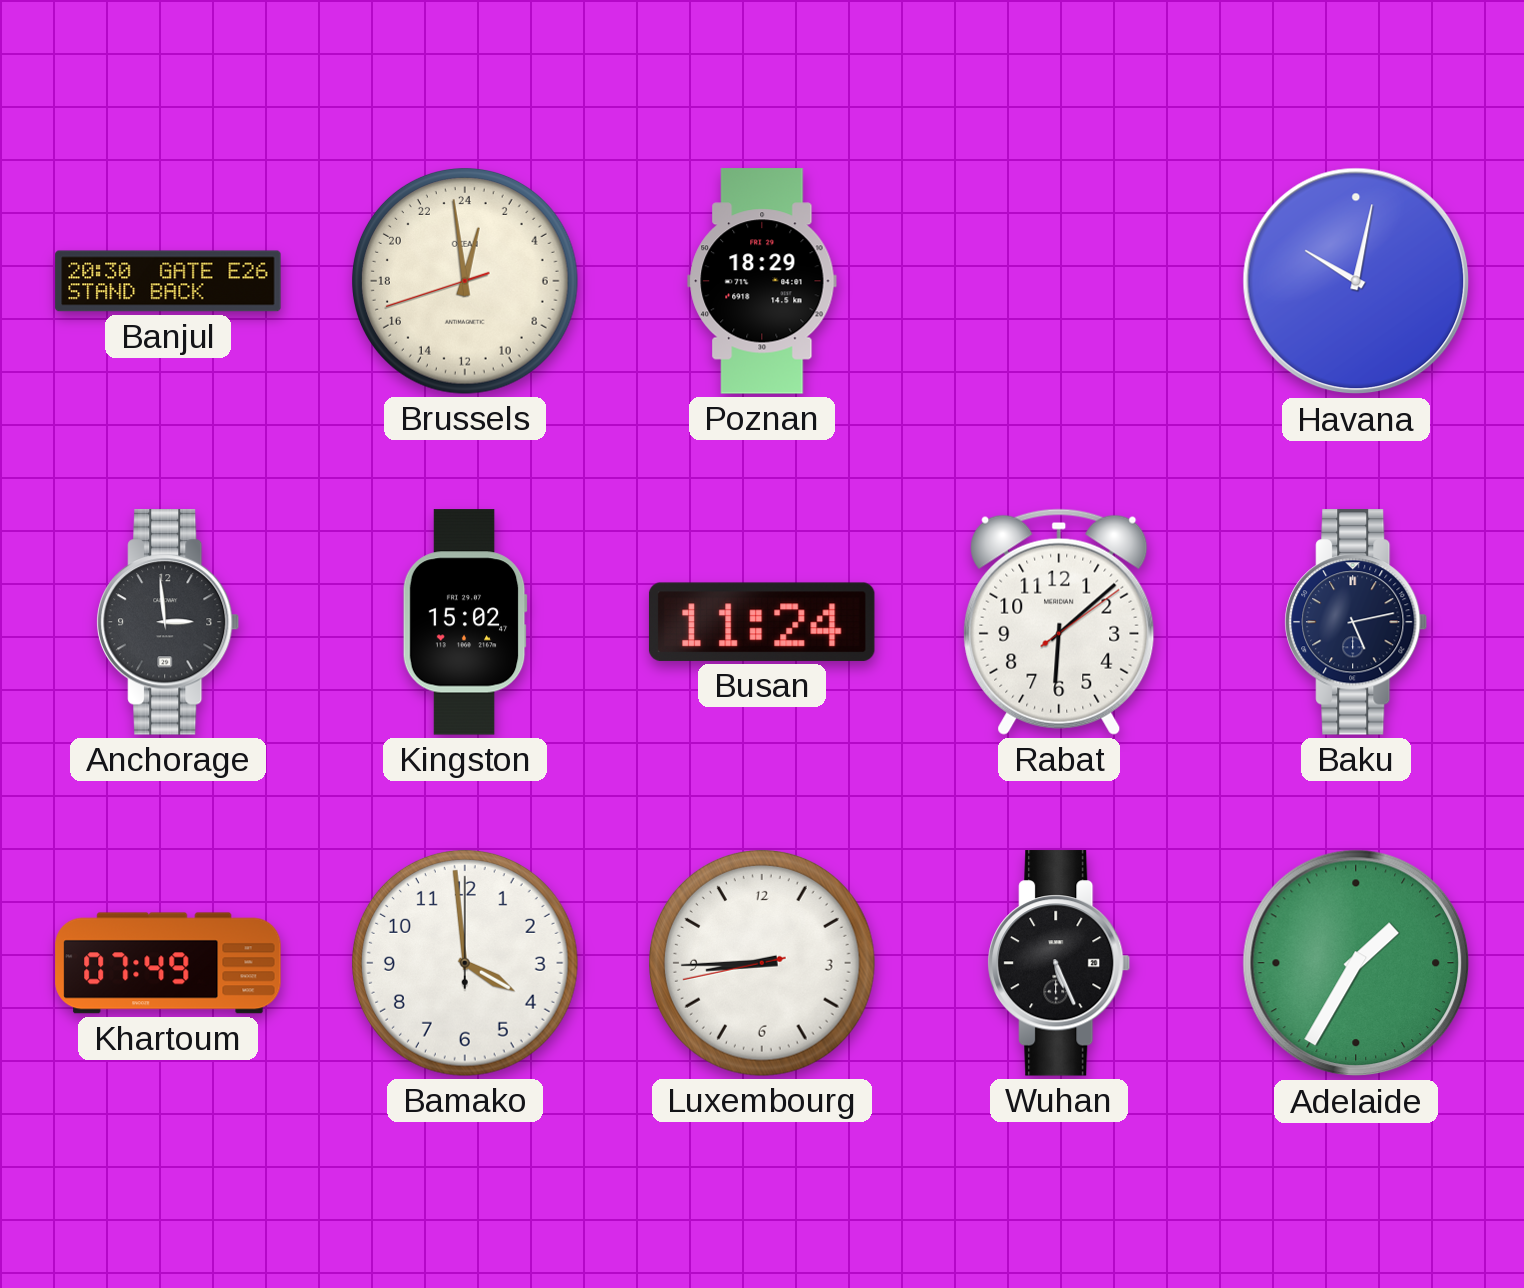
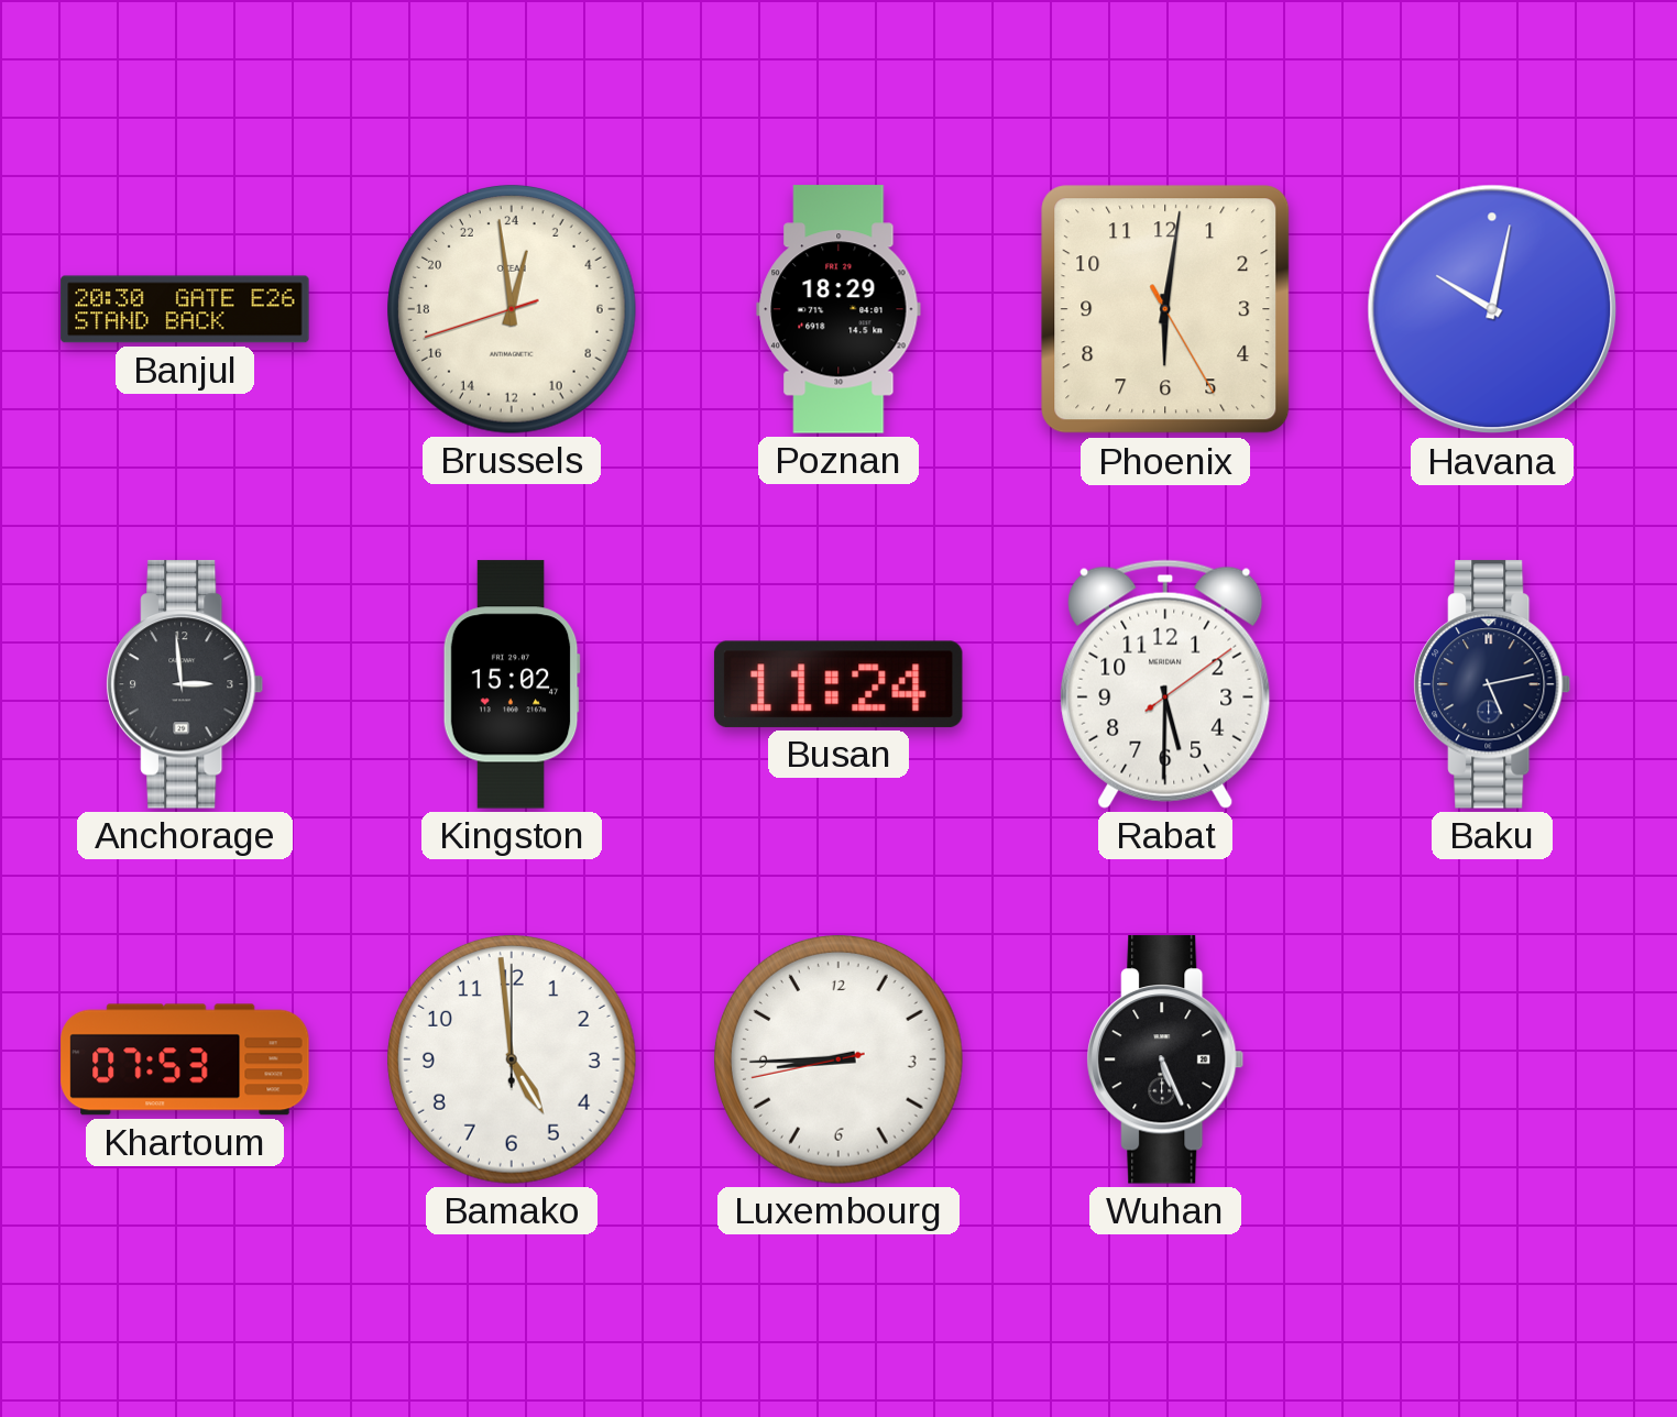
Phoenix: none -> 6:01 (1165, 309)
Rabat: 6:08 -> 5:30 (1165, 684)
Khartoum: 07:49 -> 07:53 (185, 1059)
Bamako: 3:59 -> 4:59 (513, 1061)
Adelaide: 1:35 -> none (1356, 963)
